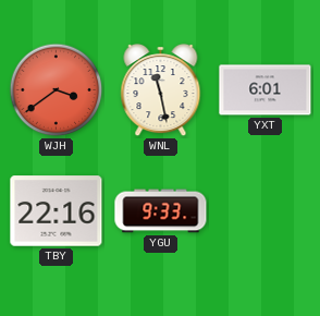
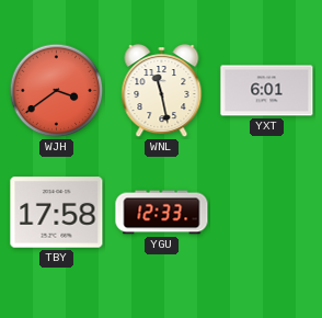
TBY: 22:16 -> 17:58 (57, 213)
YGU: 9:33 -> 12:33 (162, 213)
